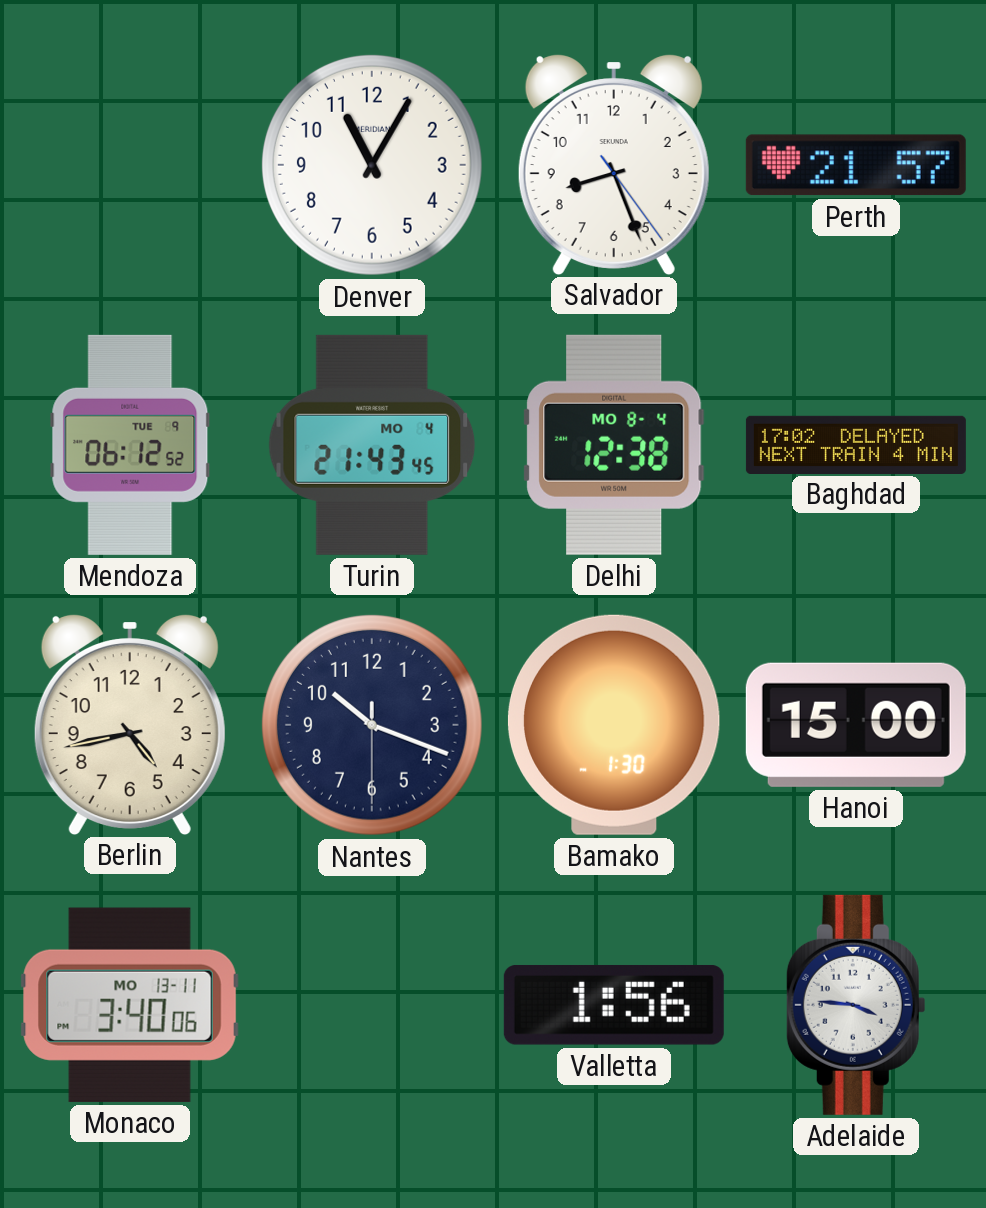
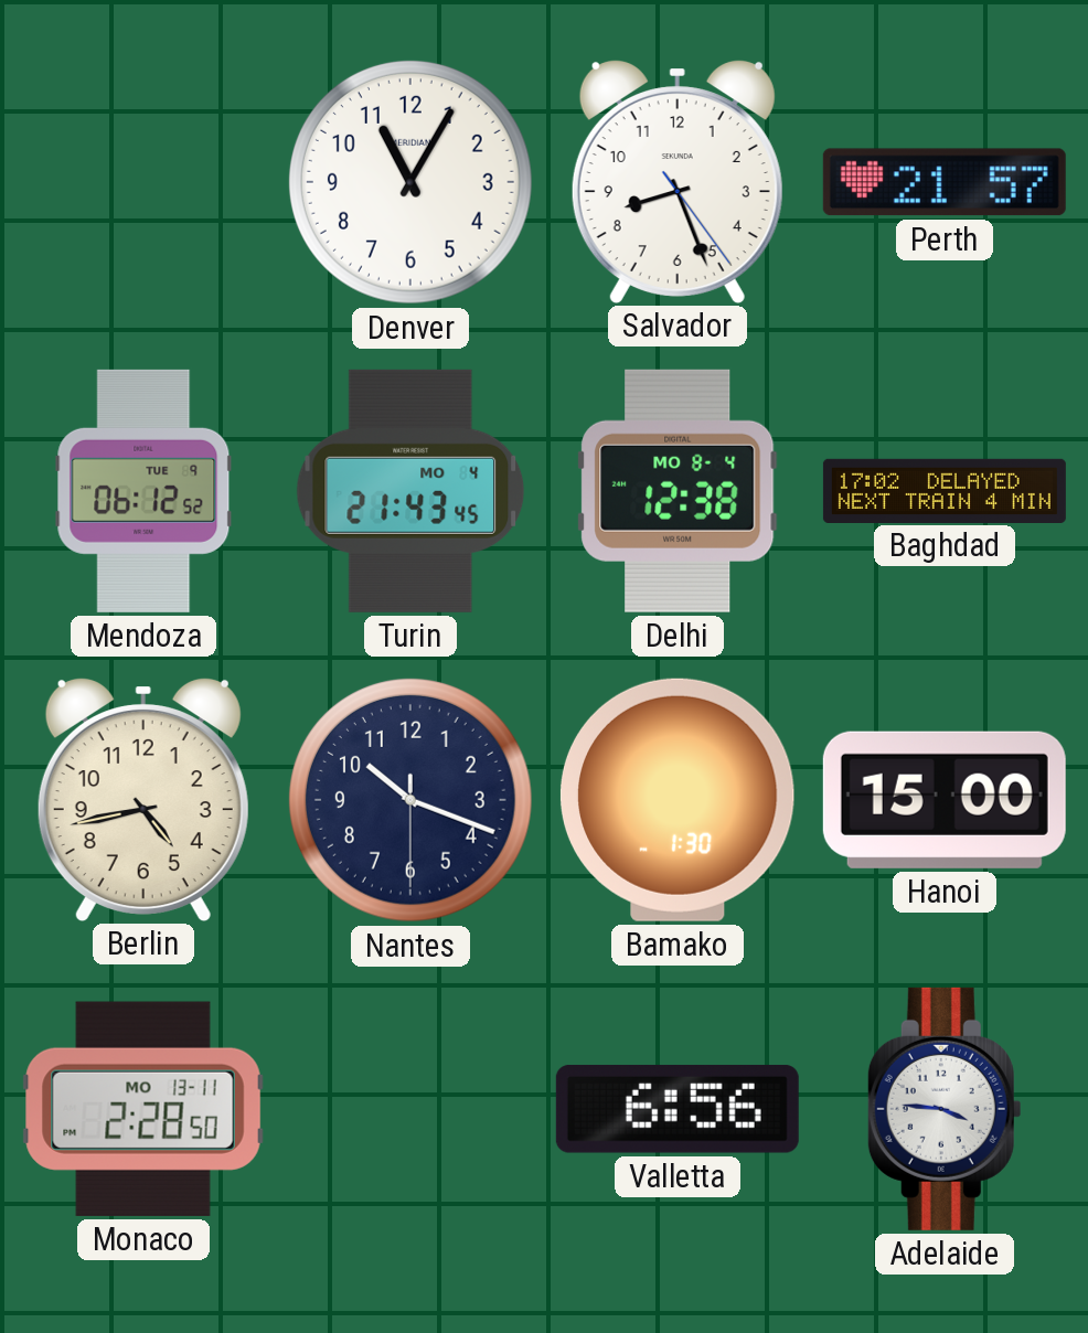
Monaco: 3:40 -> 2:28 (143, 1109)
Valletta: 1:56 -> 6:56 (678, 1109)
